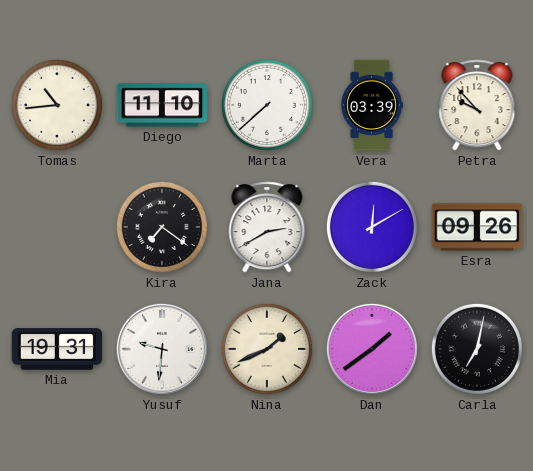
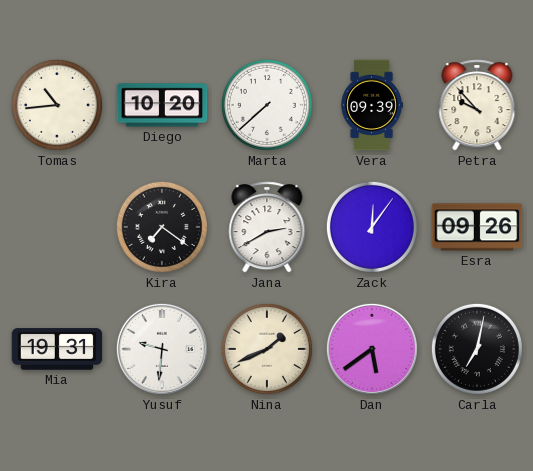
Diego: 11:10 -> 10:20 (162, 105)
Vera: 03:39 -> 09:39 (371, 105)
Zack: 12:10 -> 12:06 (372, 227)
Dan: 1:39 -> 5:39 (372, 349)
